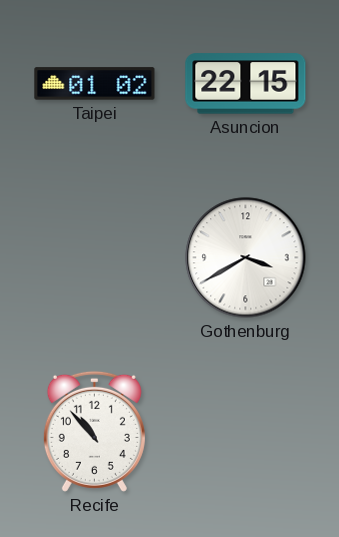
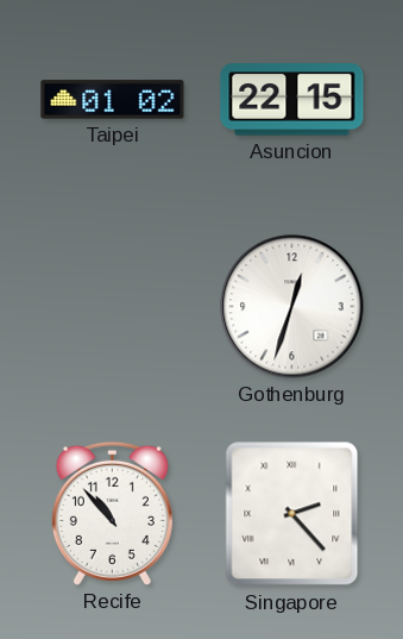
Gothenburg: 3:40 -> 12:33 (292, 307)
Singapore: none -> 2:23 (292, 514)
